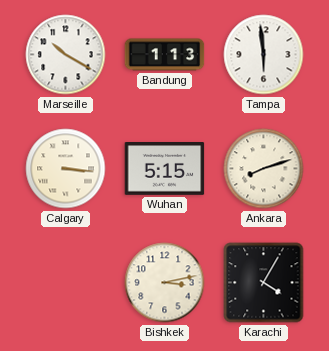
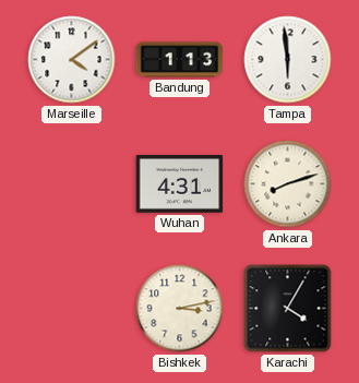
Marseille: 10:20 -> 4:09 (72, 60)
Calgary: 3:16 -> none (66, 169)
Wuhan: 5:15 -> 4:31 (180, 184)
